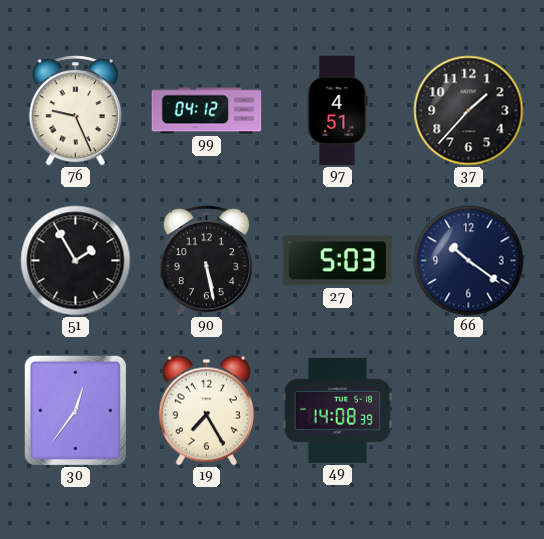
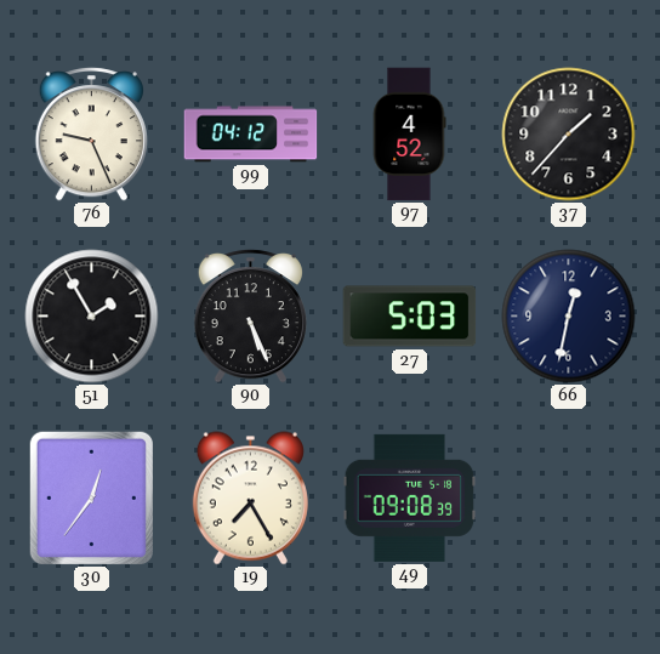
97: 4:51 -> 4:52 (409, 135)
90: 5:28 -> 5:26 (250, 317)
66: 10:21 -> 12:32 (569, 317)
49: 14:08 -> 09:08 (410, 497)
